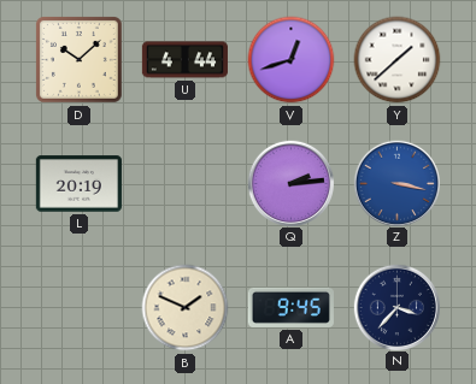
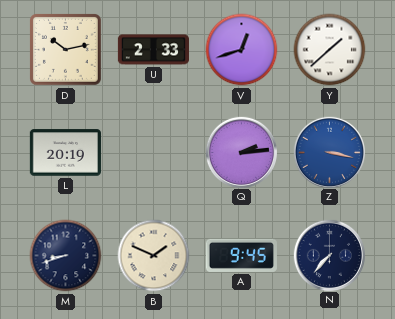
D: 10:08 -> 10:13 (65, 49)
U: 4:44 -> 2:33 (153, 50)
M: none -> 8:42 (66, 256)
N: 3:37 -> 7:37 (329, 255)
